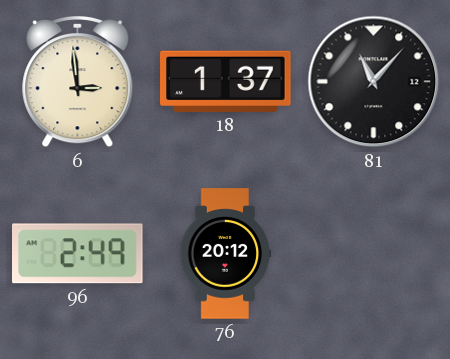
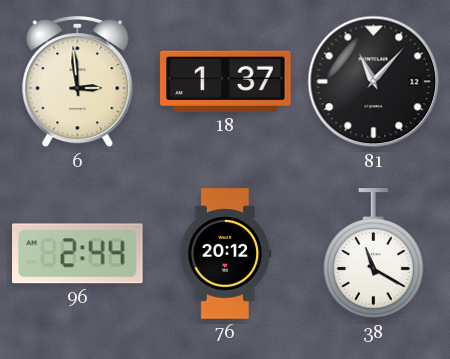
96: 2:49 -> 2:44 (78, 254)
38: none -> 11:20 (373, 254)
